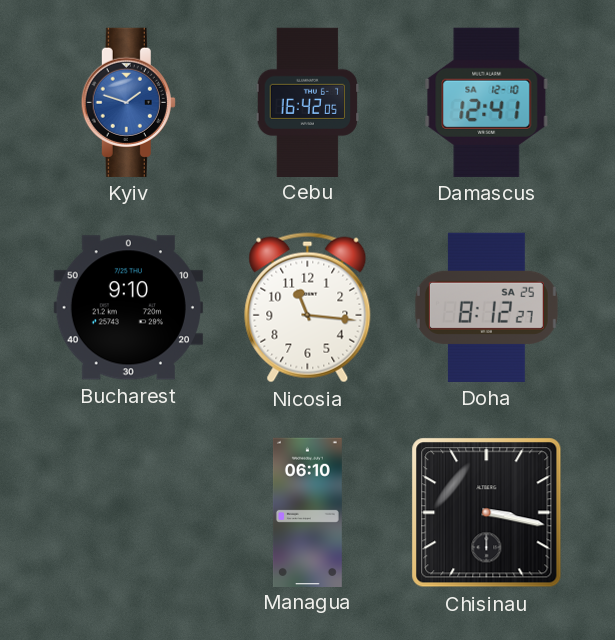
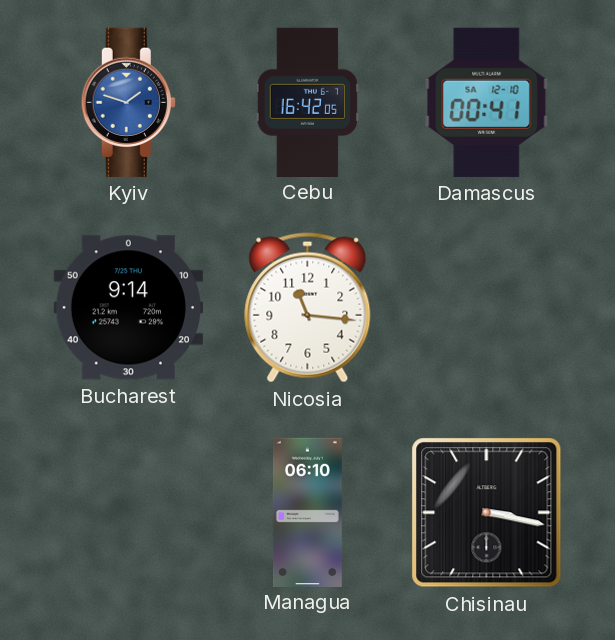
Damascus: 12:41 -> 00:41 (487, 102)
Bucharest: 9:10 -> 9:14 (128, 308)
Doha: 8:12 -> none (486, 307)
